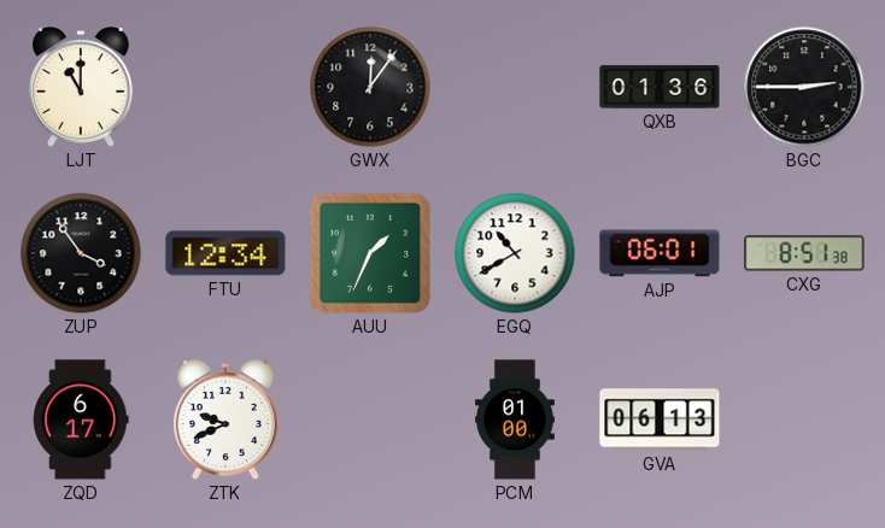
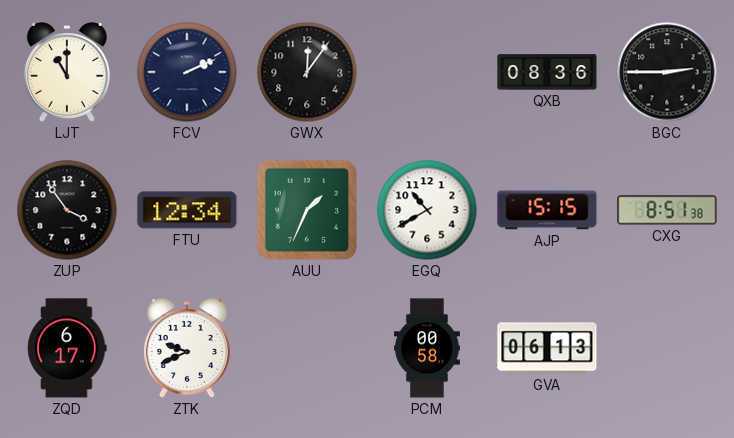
FCV: none -> 2:11 (187, 72)
QXB: 01:36 -> 08:36 (547, 72)
AJP: 06:01 -> 15:15 (547, 210)
PCM: 01:00 -> 00:58 (428, 348)
